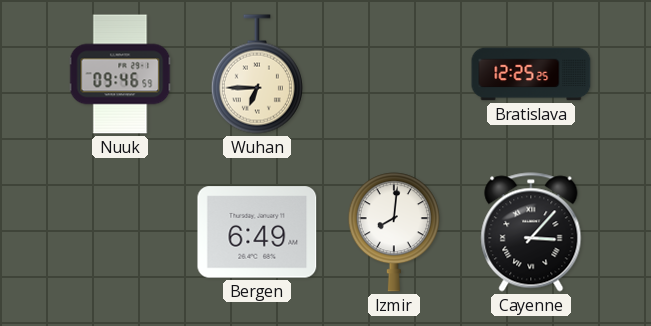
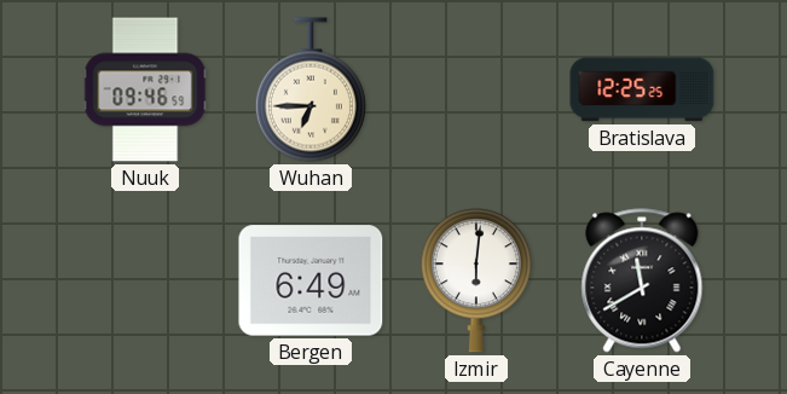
Izmir: 8:01 -> 6:01 (476, 280)
Cayenne: 3:07 -> 11:40 (642, 280)
